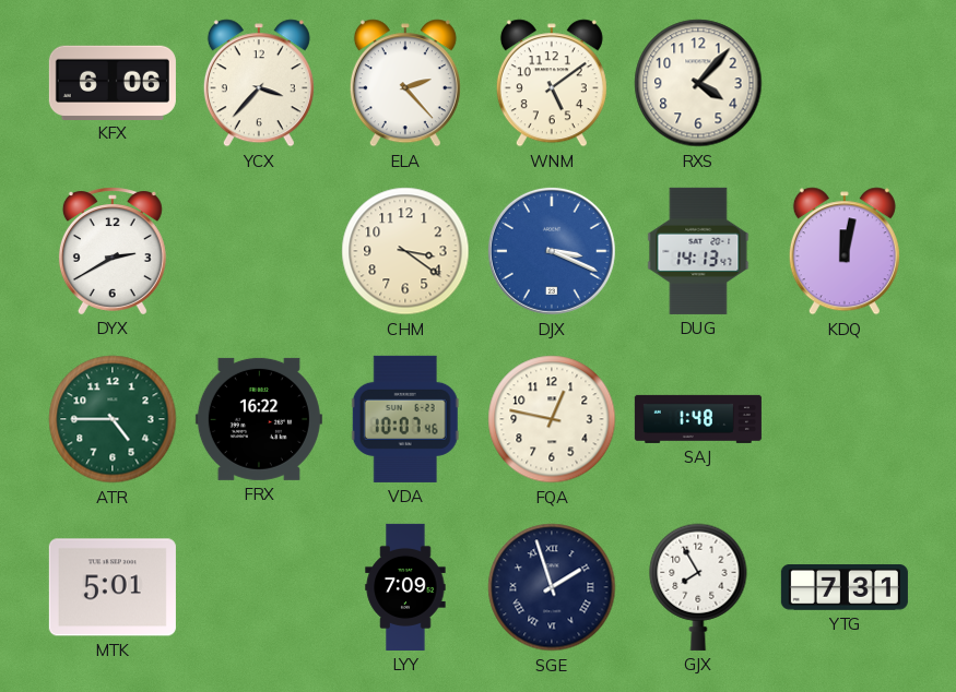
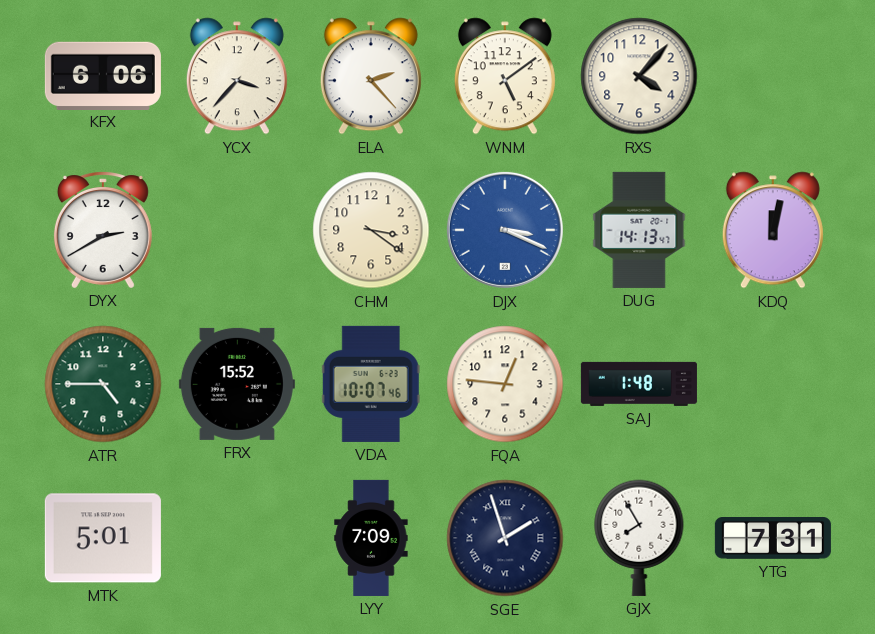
FRX: 16:22 -> 15:52 (237, 384)
FQA: 12:47 -> 12:46 (505, 384)
